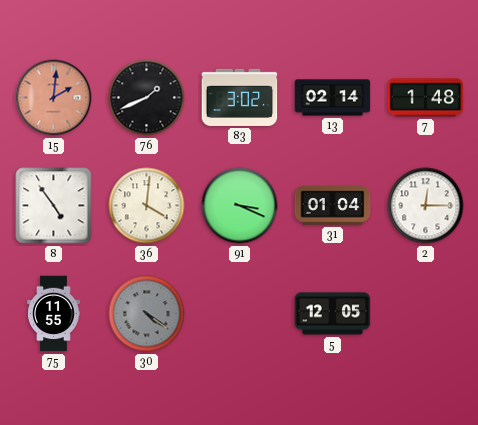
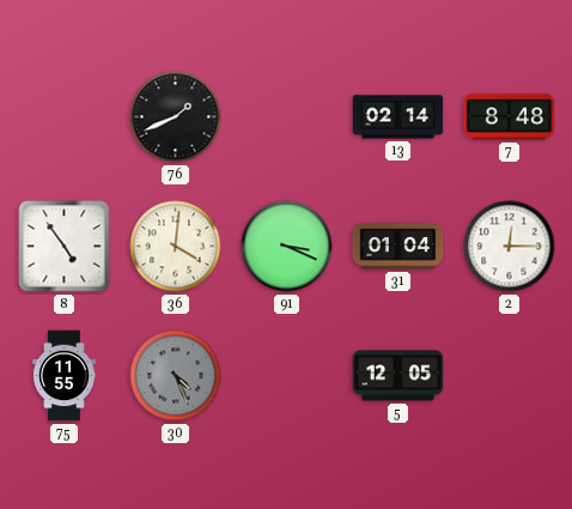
15: 2:01 -> none (54, 98)
83: 3:02 -> none (240, 97)
7: 1:48 -> 8:48 (510, 117)
30: 4:21 -> 4:26 (176, 376)
